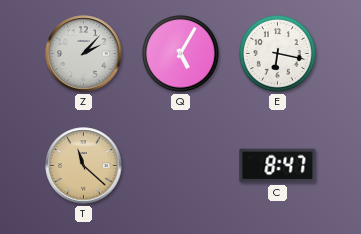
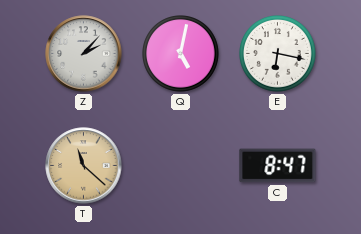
Q: 5:05 -> 5:02 (181, 54)
